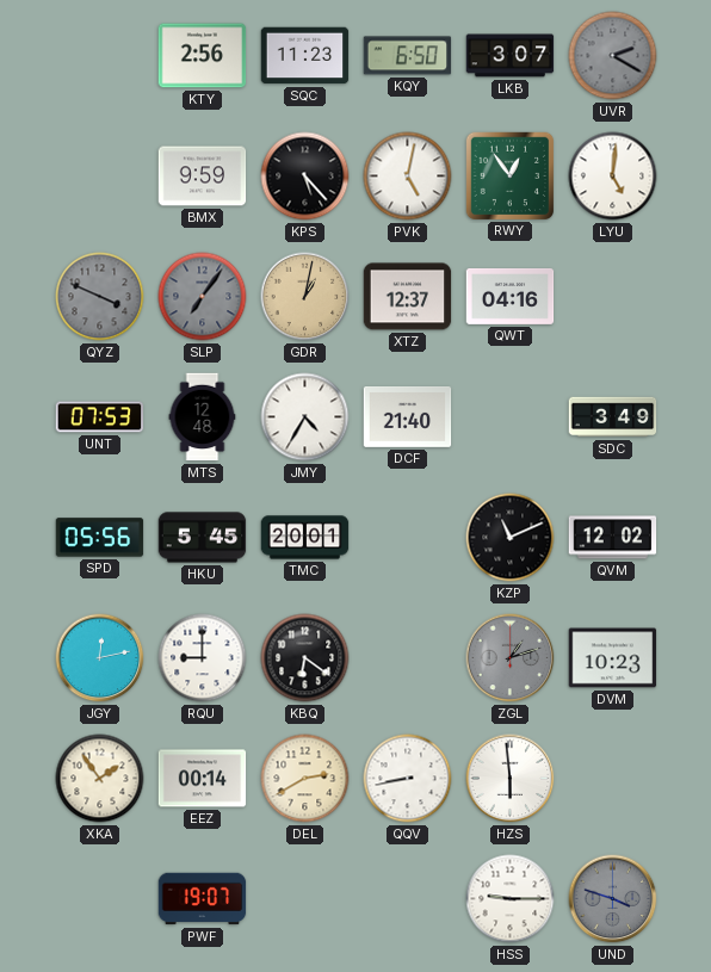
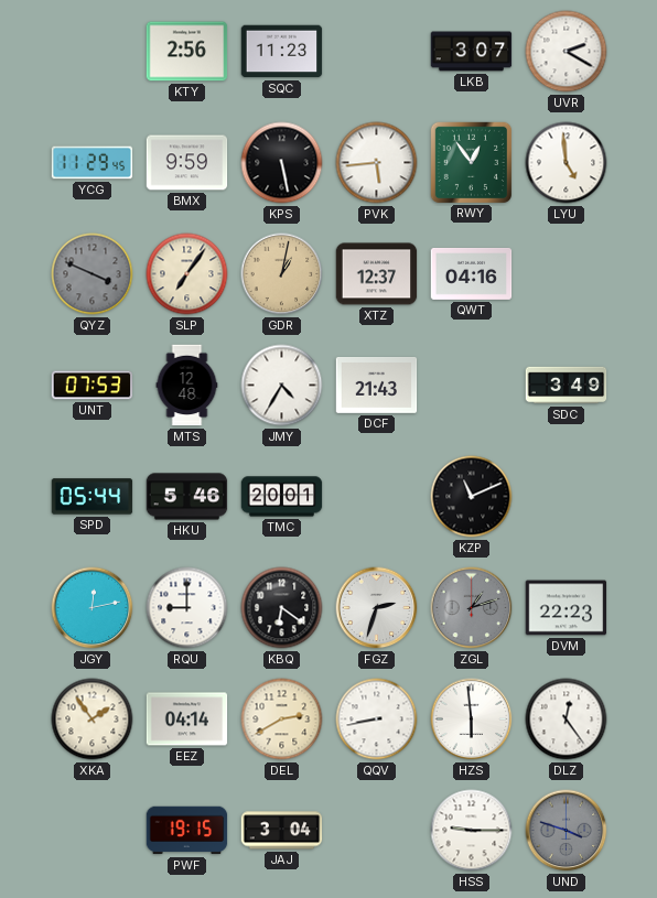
KQY: 6:50 -> none (408, 56)
UVR dial: grey -> white (567, 52)
YCG: none -> 11:29 (93, 163)
KPS: 5:23 -> 5:28 (282, 163)
PVK: 5:02 -> 5:44 (377, 163)
LYU: 5:01 -> 4:59 (567, 163)
SLP dial: grey -> cream (187, 274)
DCF: 21:40 -> 21:43 (377, 385)
SPD: 05:56 -> 05:44 (93, 497)
HKU: 5:45 -> 5:46 (187, 497)
QVM: 12:02 -> none (613, 538)
FGZ: none -> 2:33 (377, 608)
DVM: 10:23 -> 22:23 (567, 608)
EEZ: 00:14 -> 04:14 (187, 720)
DLZ: none -> 12:24 (567, 720)
PWF: 19:07 -> 19:15 (187, 831)
JAJ: none -> 3:04 (282, 831)
